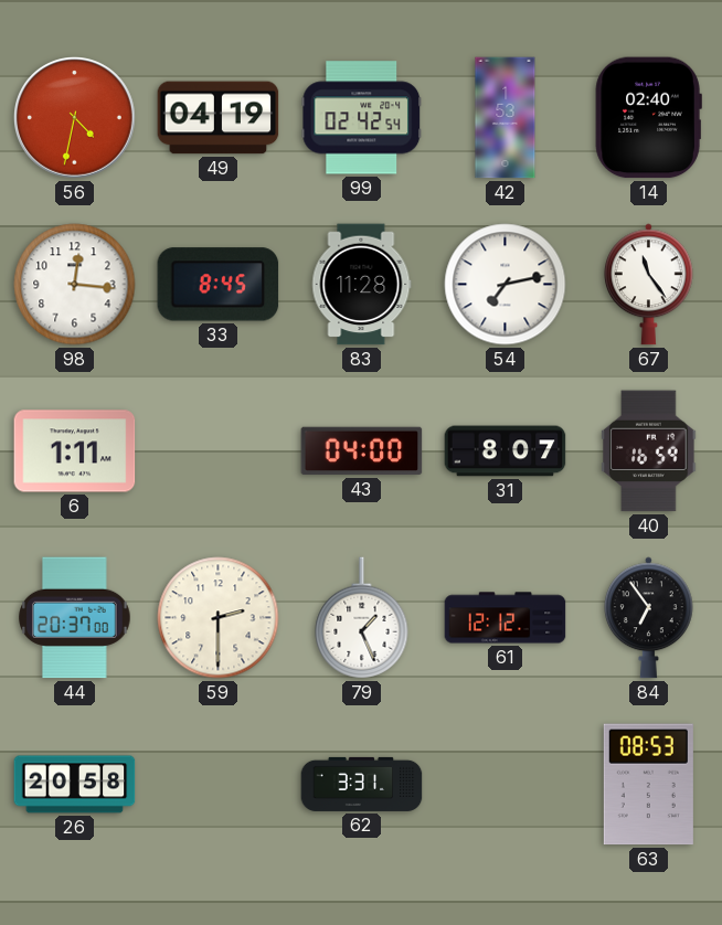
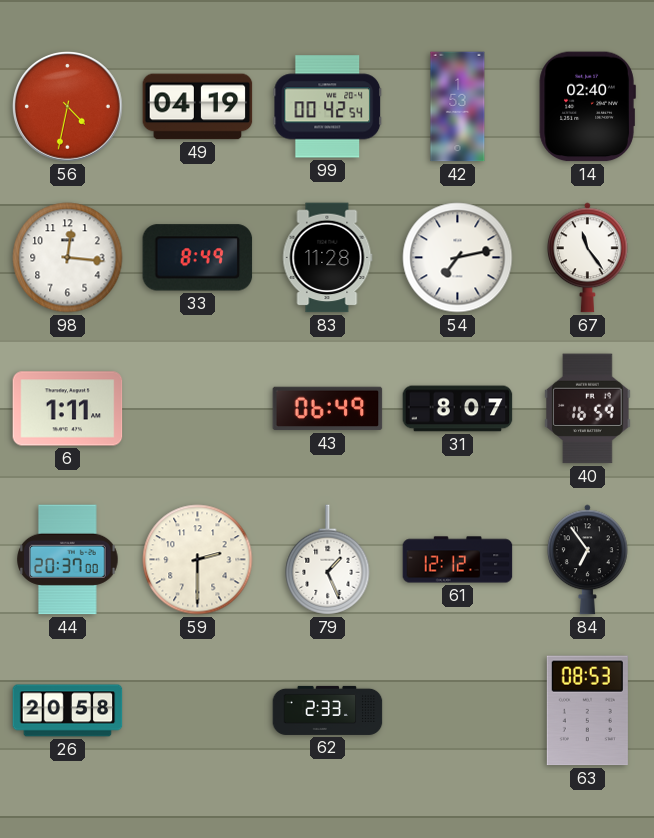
99: 02:42 -> 00:42 (328, 107)
33: 8:45 -> 8:49 (198, 258)
43: 04:00 -> 06:49 (328, 409)
62: 3:31 -> 2:33 (328, 710)
